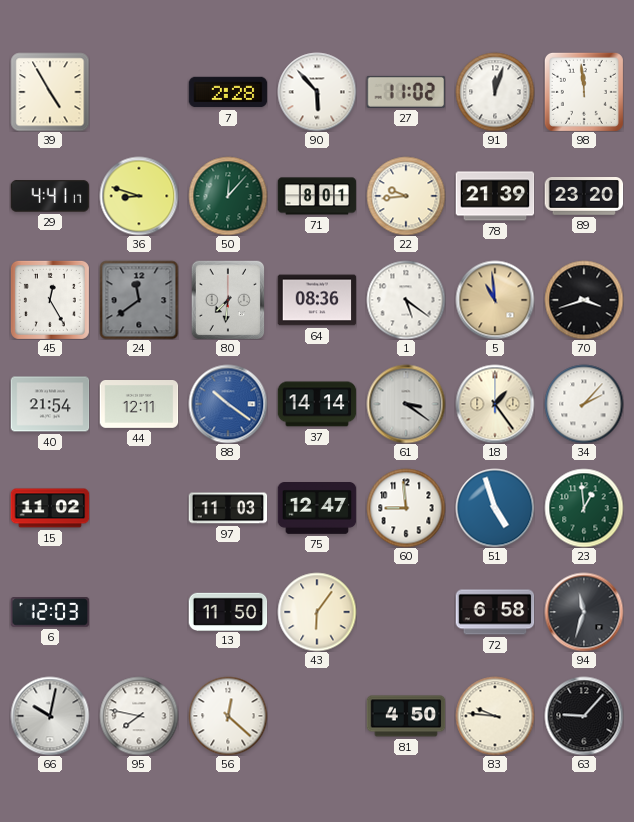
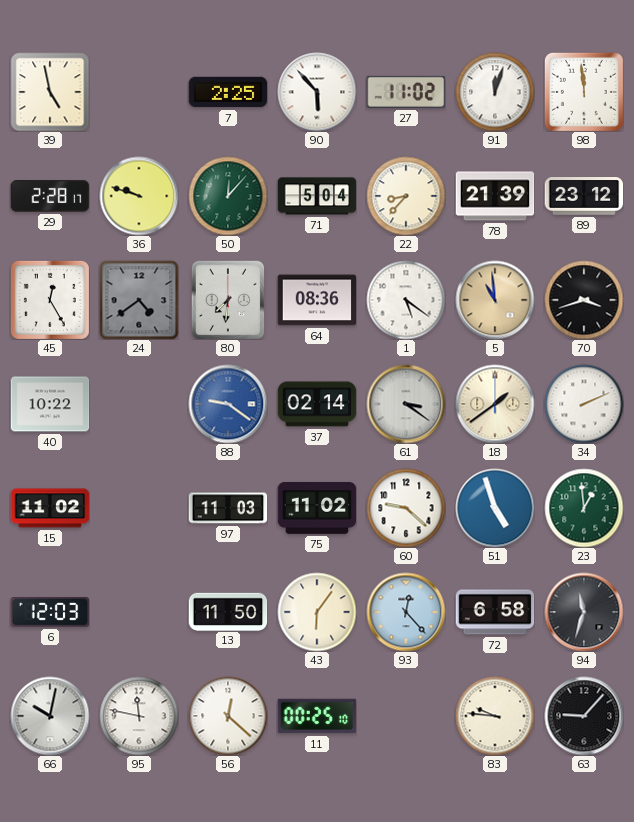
39: 4:55 -> 4:58 (50, 92)
7: 2:28 -> 2:25 (228, 92)
29: 4:41 -> 2:28 (50, 196)
36: 8:48 -> 9:48 (139, 196)
71: 8:01 -> 5:04 (317, 196)
22: 9:44 -> 8:37 (406, 196)
89: 23:20 -> 23:12 (584, 197)
24: 11:39 -> 4:39 (139, 300)
40: 21:54 -> 10:22 (50, 404)
44: 12:11 -> none (139, 405)
88: 10:21 -> 9:21 (228, 404)
37: 14:14 -> 02:14 (317, 404)
18: 1:24 -> 1:39 (495, 404)
34: 2:07 -> 2:11 (584, 404)
75: 12:47 -> 11:02 (317, 509)
60: 8:59 -> 9:22 (406, 508)
93: none -> 12:23 (406, 612)
95: 7:47 -> 11:47 (139, 716)
11: none -> 00:25 (317, 716)
81: 4:50 -> none (406, 716)
